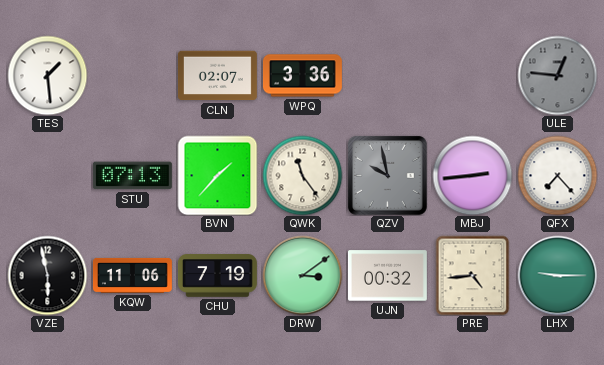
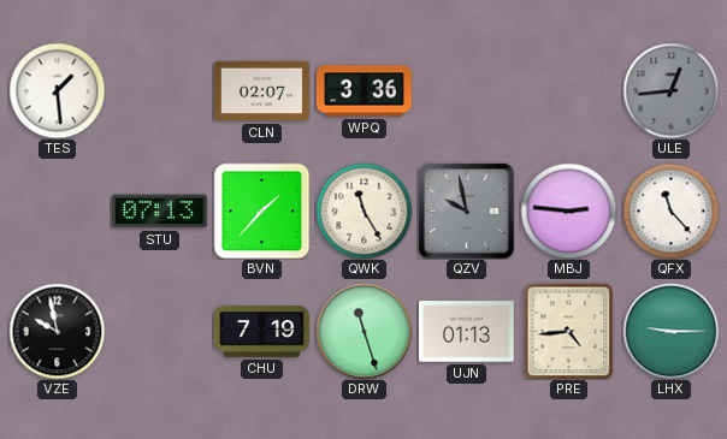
ULE: 12:46 -> 12:44 (670, 90)
QWK: 11:24 -> 11:25 (363, 210)
MBJ: 2:44 -> 2:46 (568, 210)
QFX: 7:23 -> 11:23 (670, 210)
VZE: 5:58 -> 9:58 (57, 331)
KQW: 11:06 -> none (132, 275)
DRW: 3:09 -> 11:27 (363, 331)
UJN: 00:32 -> 01:13 (466, 332)
